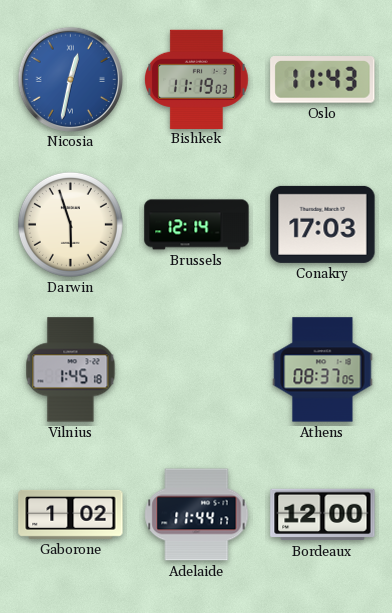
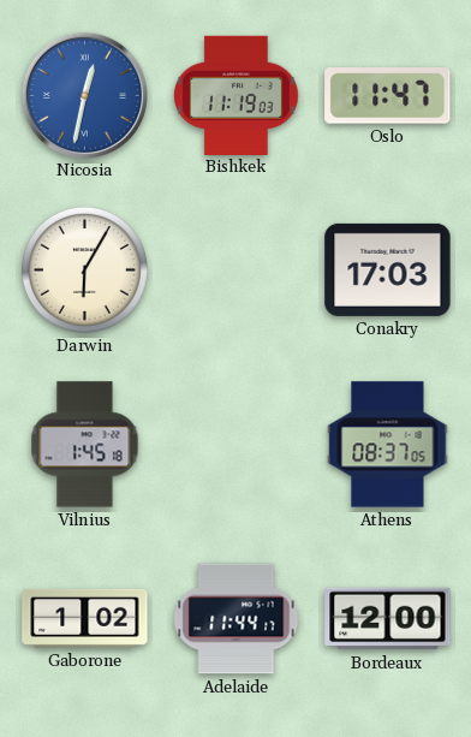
Oslo: 11:43 -> 11:47 (388, 96)
Darwin: 5:57 -> 6:05 (84, 269)
Brussels: 12:14 -> none (197, 225)
